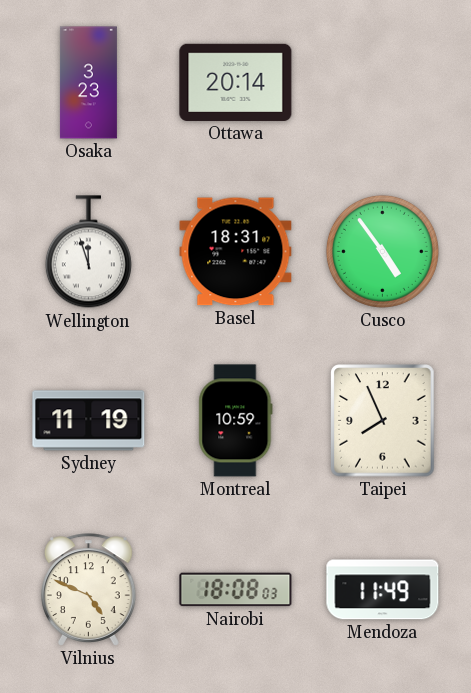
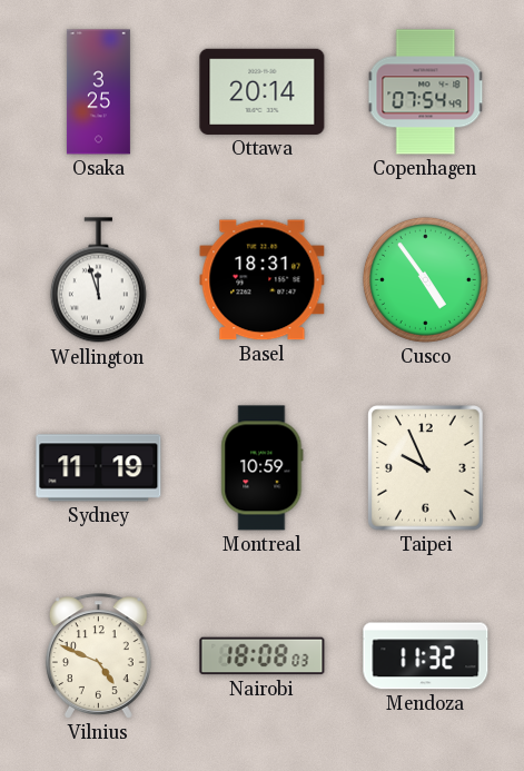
Osaka: 3:23 -> 3:25 (98, 92)
Copenhagen: none -> 07:54 (426, 92)
Taipei: 7:56 -> 9:56 (426, 468)
Mendoza: 11:49 -> 11:32 (426, 656)
